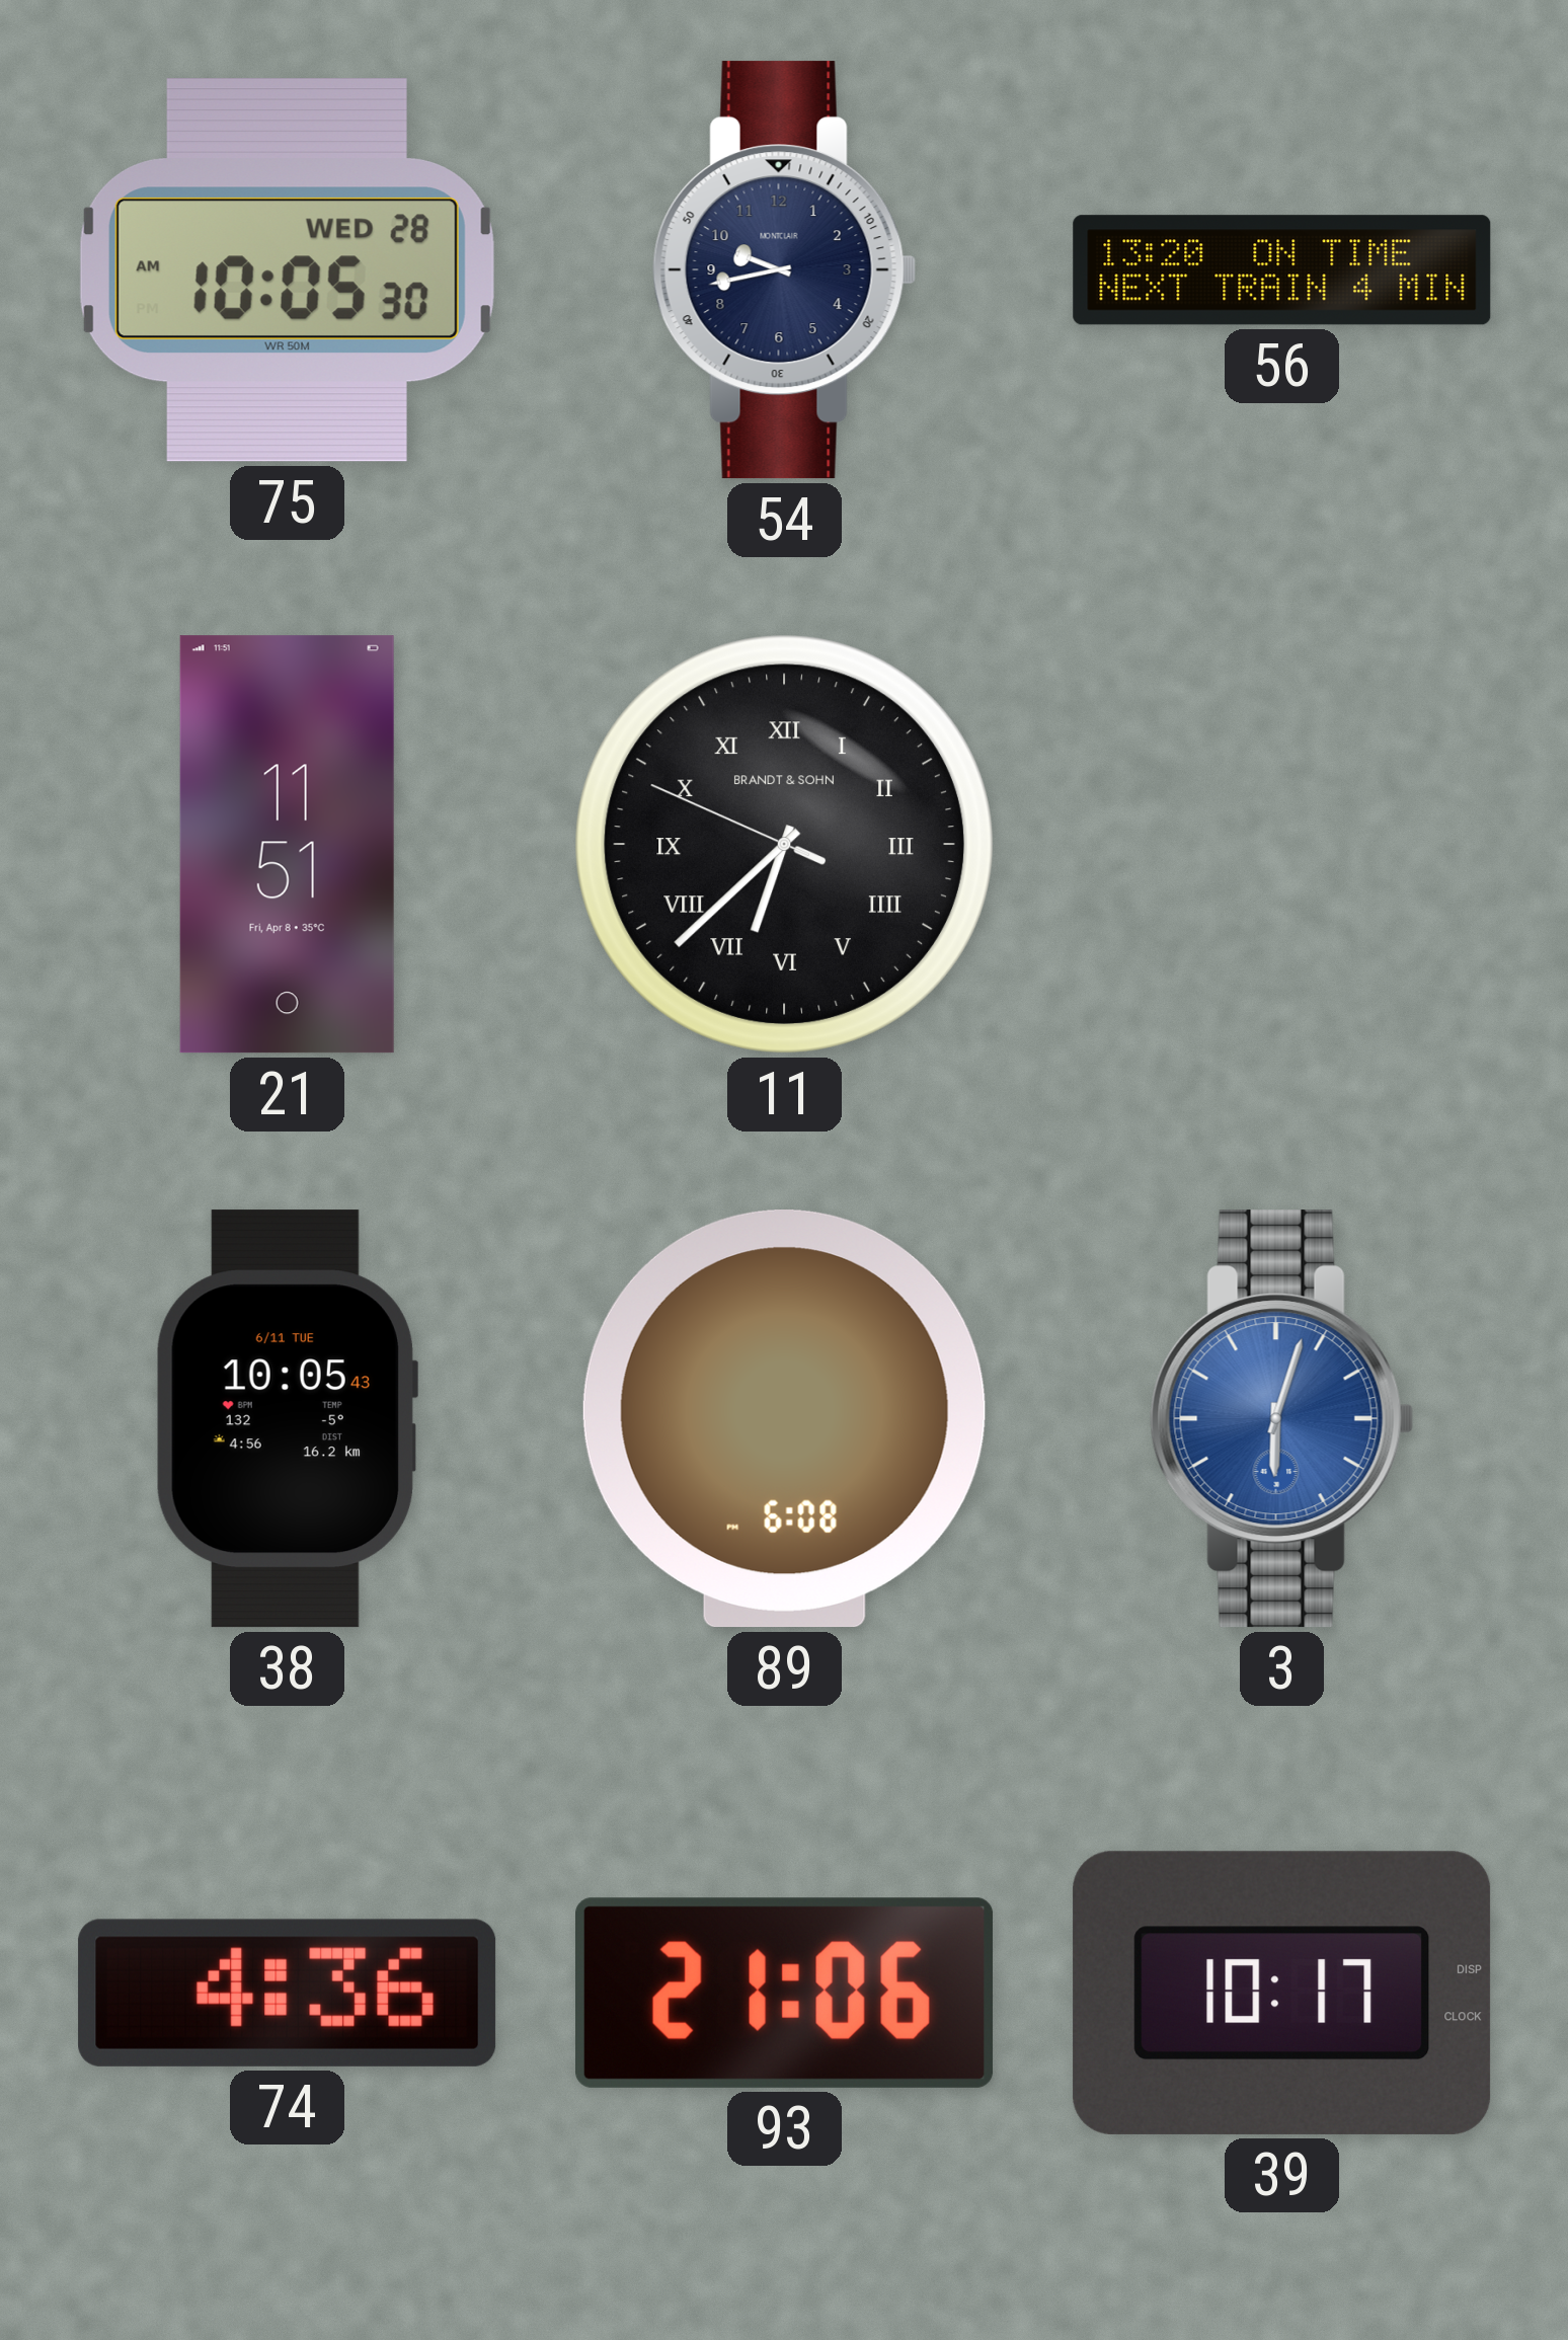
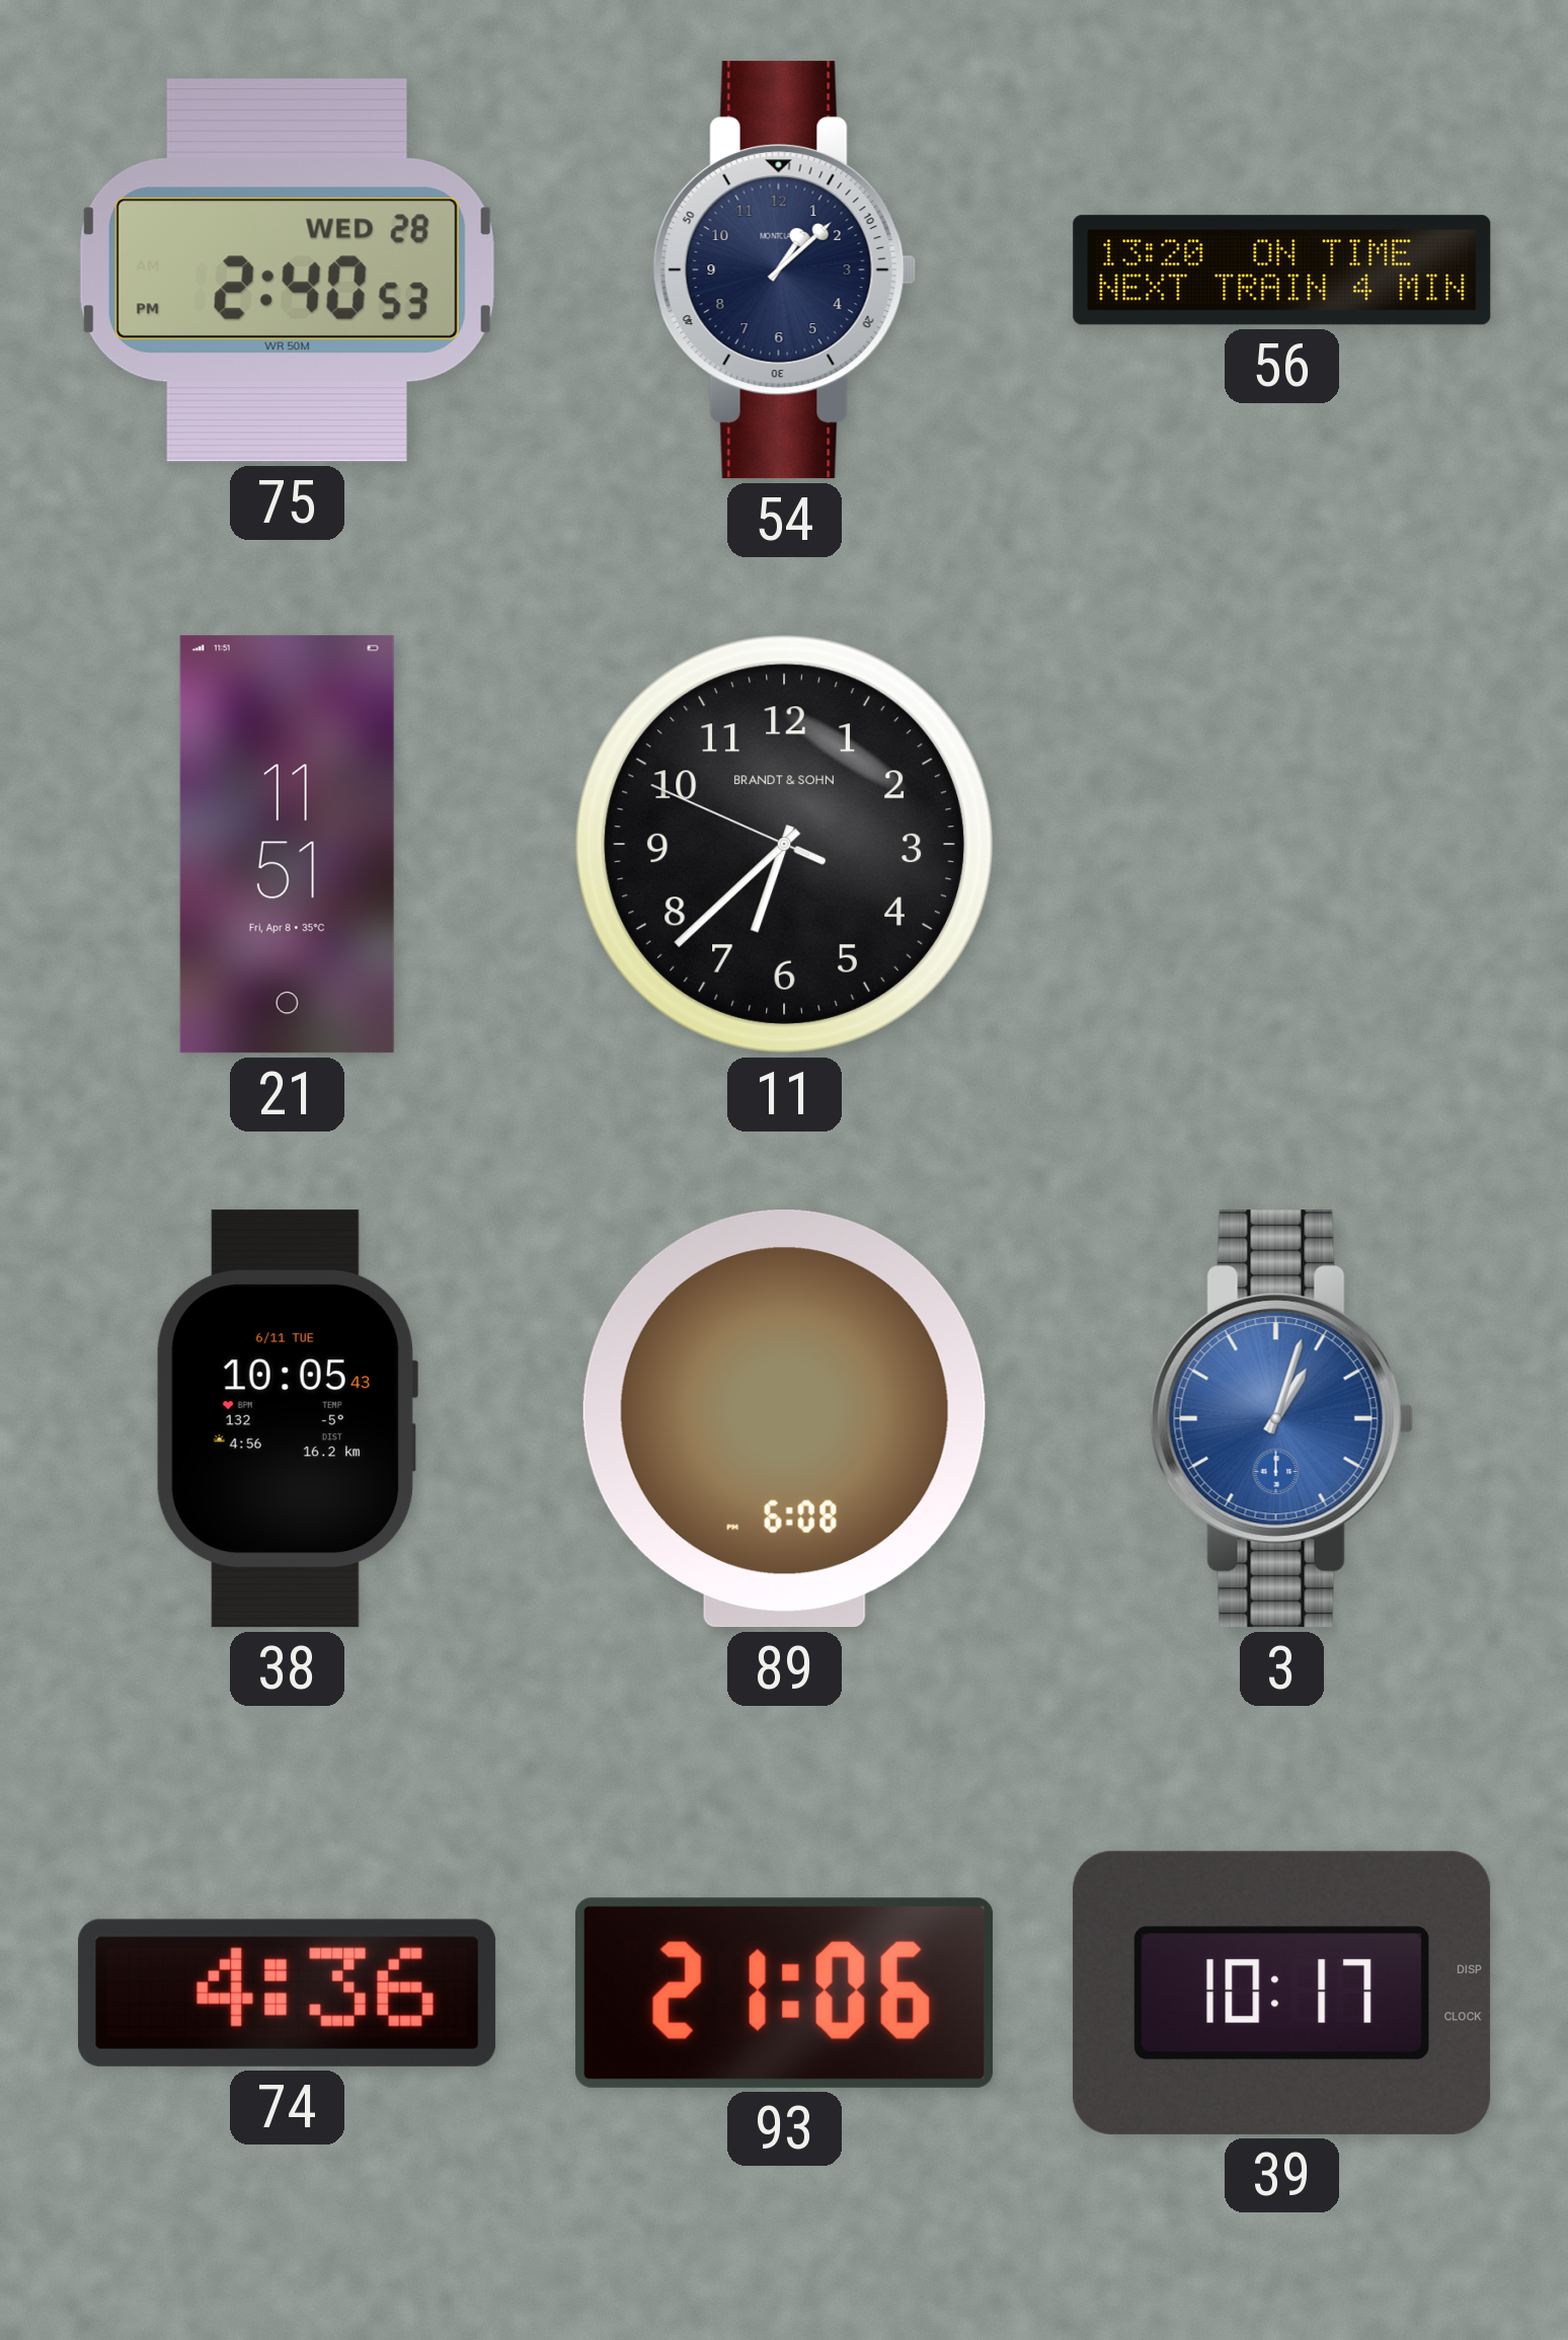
75: 10:05 -> 2:40 (287, 270)
54: 9:43 -> 1:08 (785, 270)
11 numerals: Roman -> Arabic (784, 844)
3: 6:03 -> 1:03 (1282, 1419)
